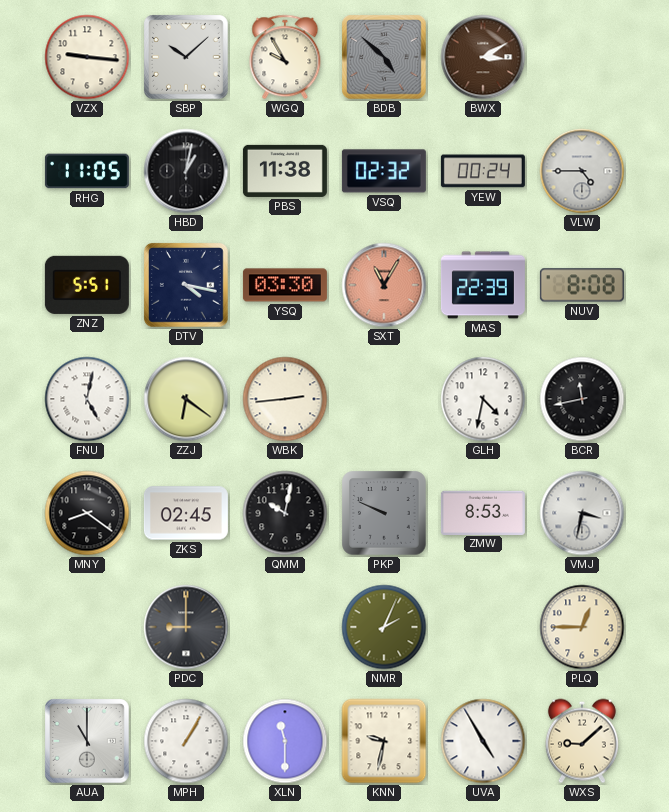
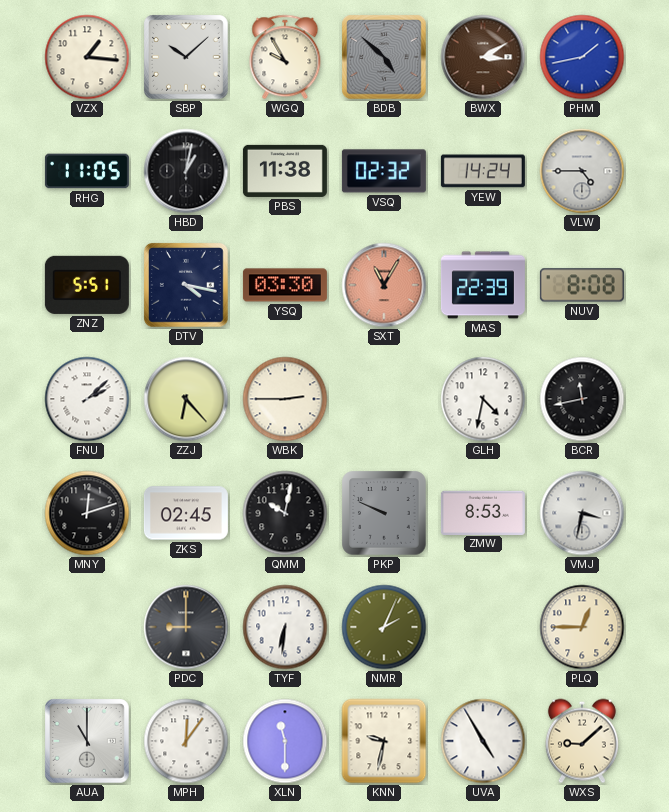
VZX: 9:16 -> 1:16 (87, 57)
PHM: none -> 1:43 (582, 57)
YEW: 00:24 -> 14:24 (483, 171)
FNU: 5:02 -> 2:08 (87, 399)
ZZJ: 6:21 -> 6:23 (186, 399)
WBK: 2:44 -> 2:45 (285, 399)
MNY: 8:21 -> 12:12 (87, 513)
TYF: none -> 6:31 (285, 627)
MPH: 1:05 -> 12:06 (186, 741)
